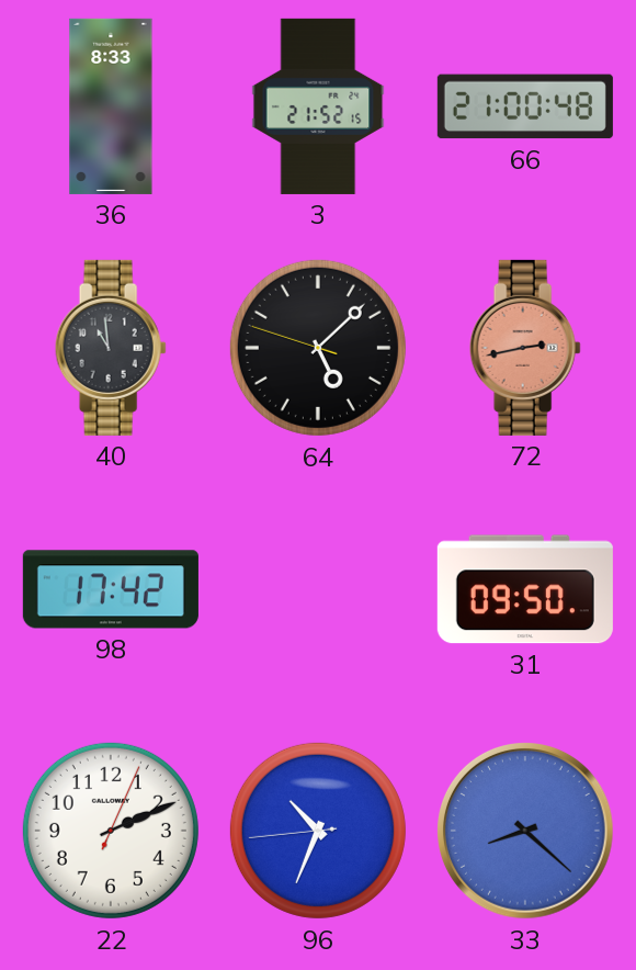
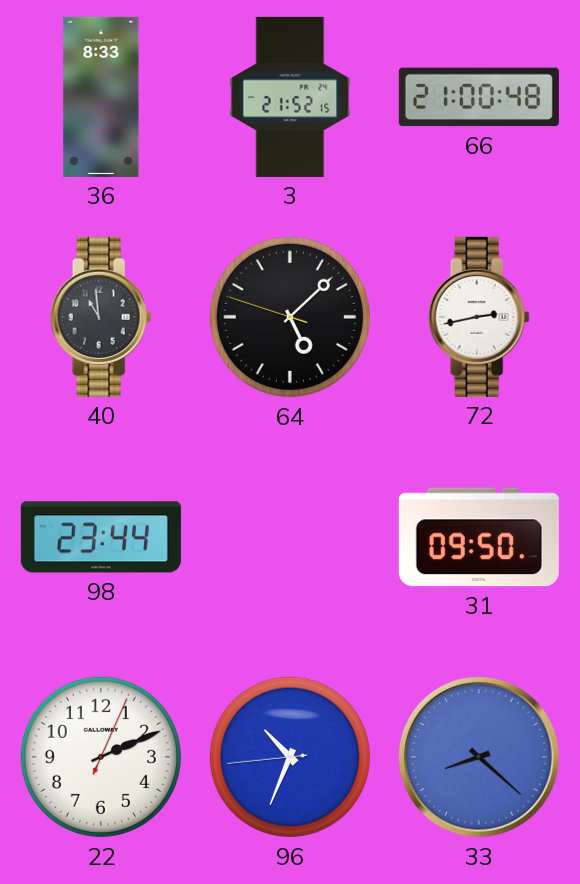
72 dial: salmon -> white (479, 317)
98: 17:42 -> 23:44 (101, 537)
